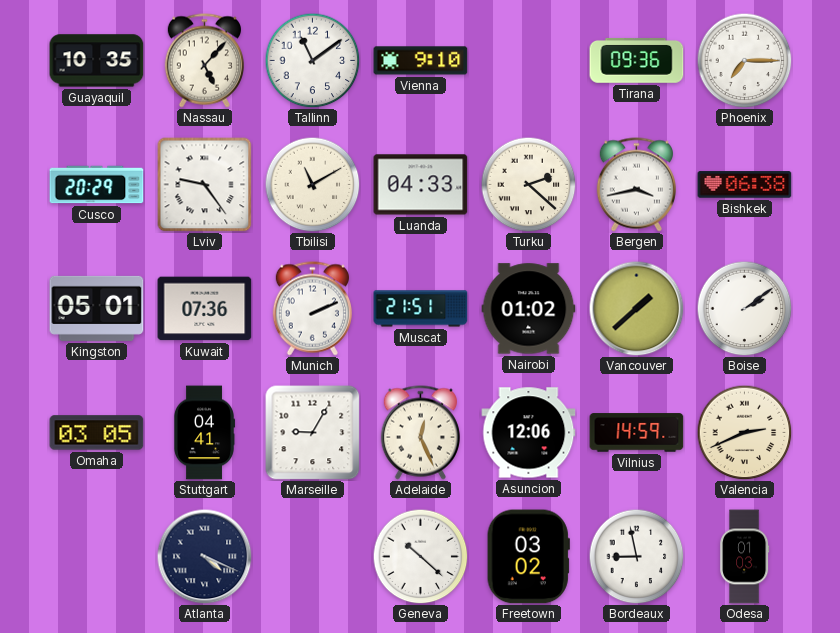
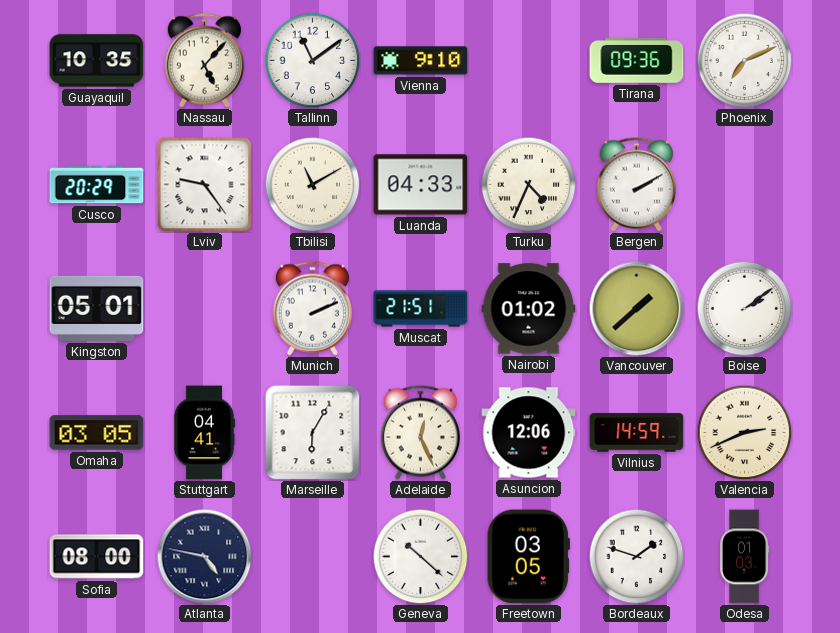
Phoenix: 7:15 -> 7:11 (744, 60)
Turku: 2:22 -> 4:34 (528, 184)
Bergen: 3:43 -> 2:10 (636, 185)
Bishkek: 06:38 -> none (745, 185)
Kuwait: 07:36 -> none (205, 309)
Marseille: 9:05 -> 6:05 (313, 433)
Sofia: none -> 08:00 (97, 557)
Atlanta: 4:19 -> 4:47 (204, 556)
Freetown: 03:02 -> 03:05 (528, 557)
Bordeaux: 8:58 -> 1:48 (636, 556)
